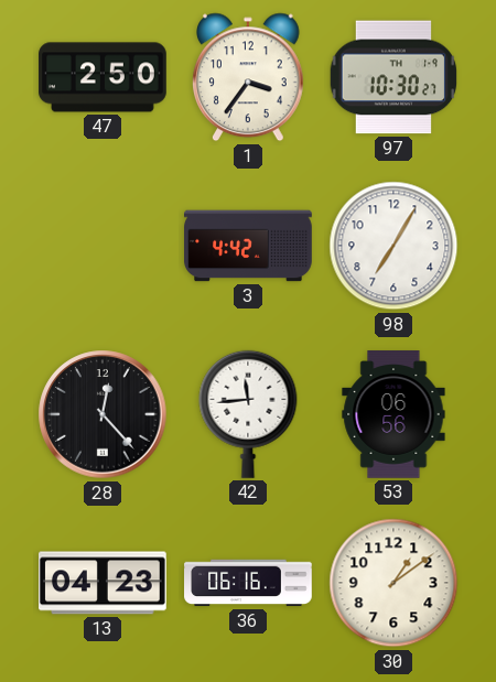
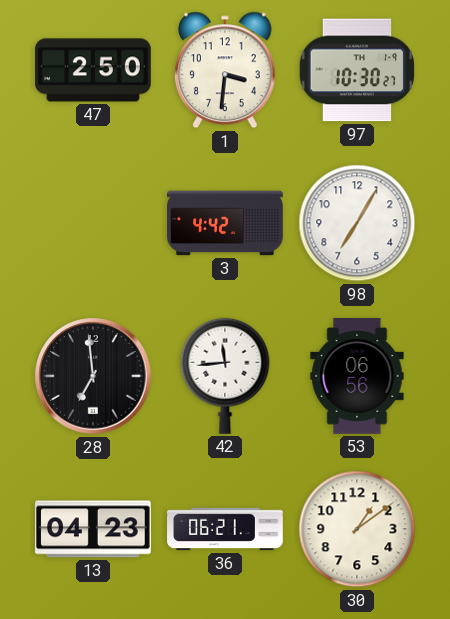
1: 3:36 -> 3:31 (226, 70)
28: 12:23 -> 6:59 (93, 376)
36: 06:16 -> 06:21 (225, 529)
